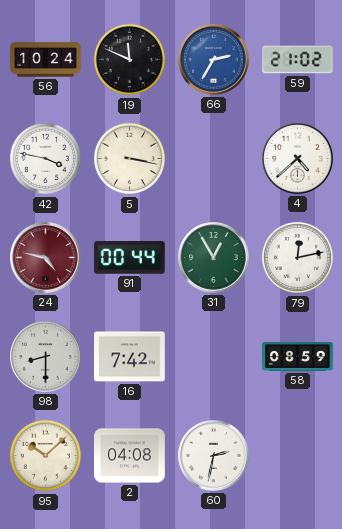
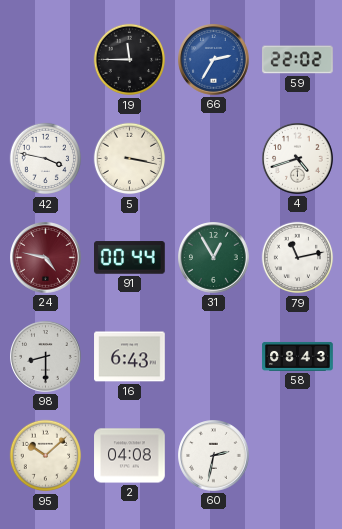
56: 10:24 -> none (46, 60)
19: 11:49 -> 11:45 (130, 60)
59: 21:02 -> 22:02 (298, 60)
4: 4:38 -> 4:42 (298, 159)
79: 12:13 -> 11:13 (298, 258)
16: 7:42 -> 6:43 (130, 357)
58: 08:59 -> 08:43 (298, 356)
